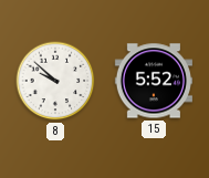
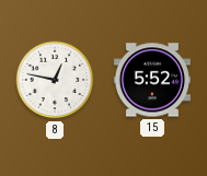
8: 9:52 -> 12:47 (55, 80)
